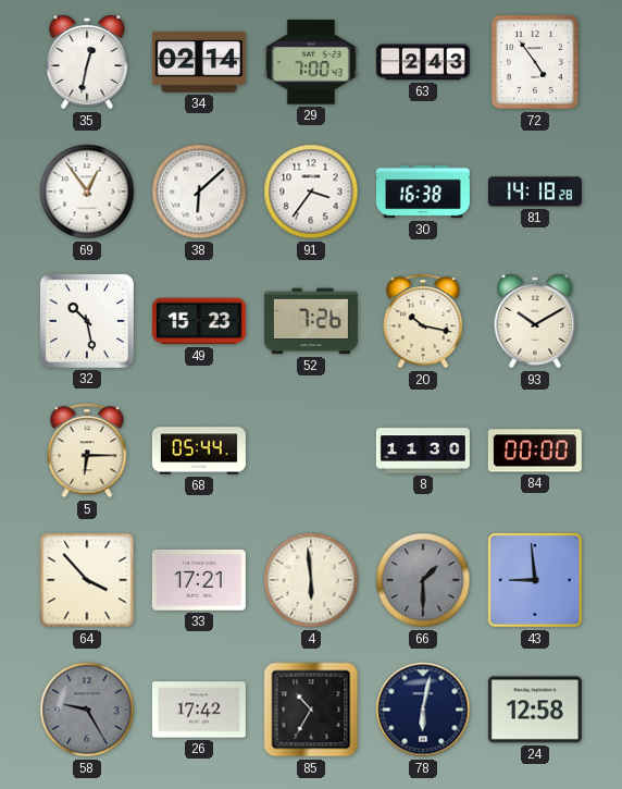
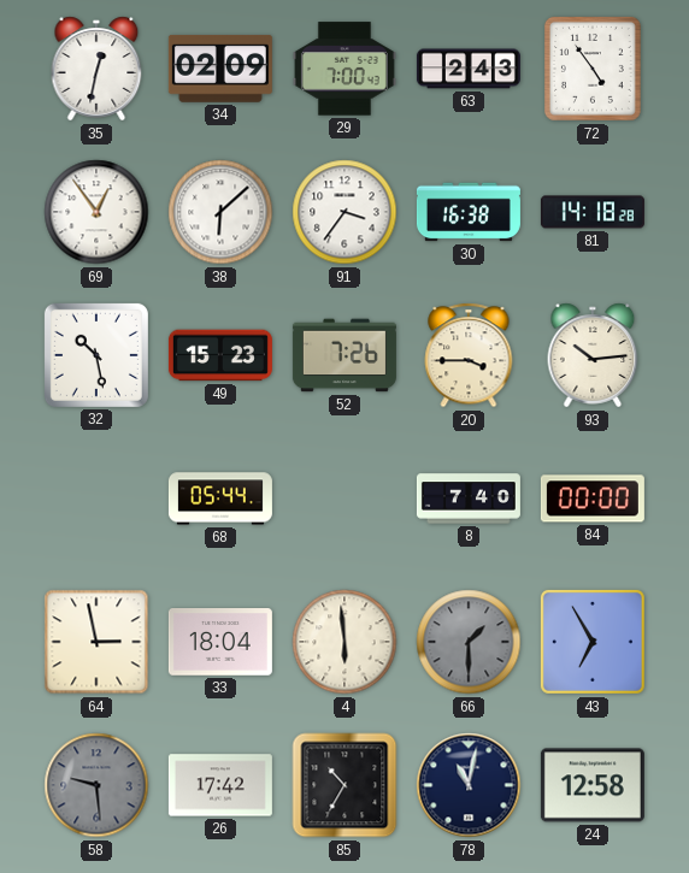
34: 02:14 -> 02:09 (220, 69)
20: 10:17 -> 3:45 (469, 355)
93: 10:10 -> 10:14 (593, 355)
5: 6:15 -> none (87, 451)
8: 11:30 -> 7:40 (469, 499)
64: 3:53 -> 2:58 (96, 642)
33: 17:21 -> 18:04 (220, 643)
43: 8:59 -> 6:55 (593, 642)
58: 9:25 -> 9:29 (96, 785)
78: 6:02 -> 11:02 (469, 785)
